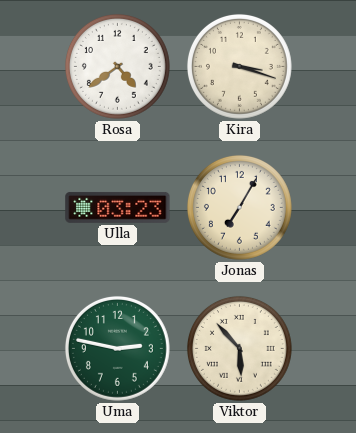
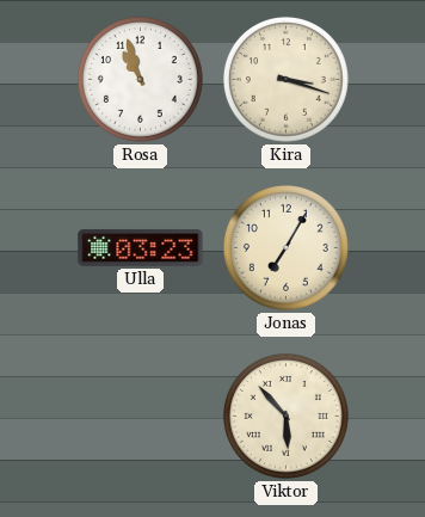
Rosa: 4:39 -> 10:57 (140, 79)
Uma: 2:47 -> none (117, 348)
